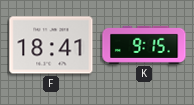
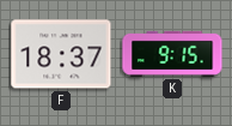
F: 18:41 -> 18:37 (61, 54)
